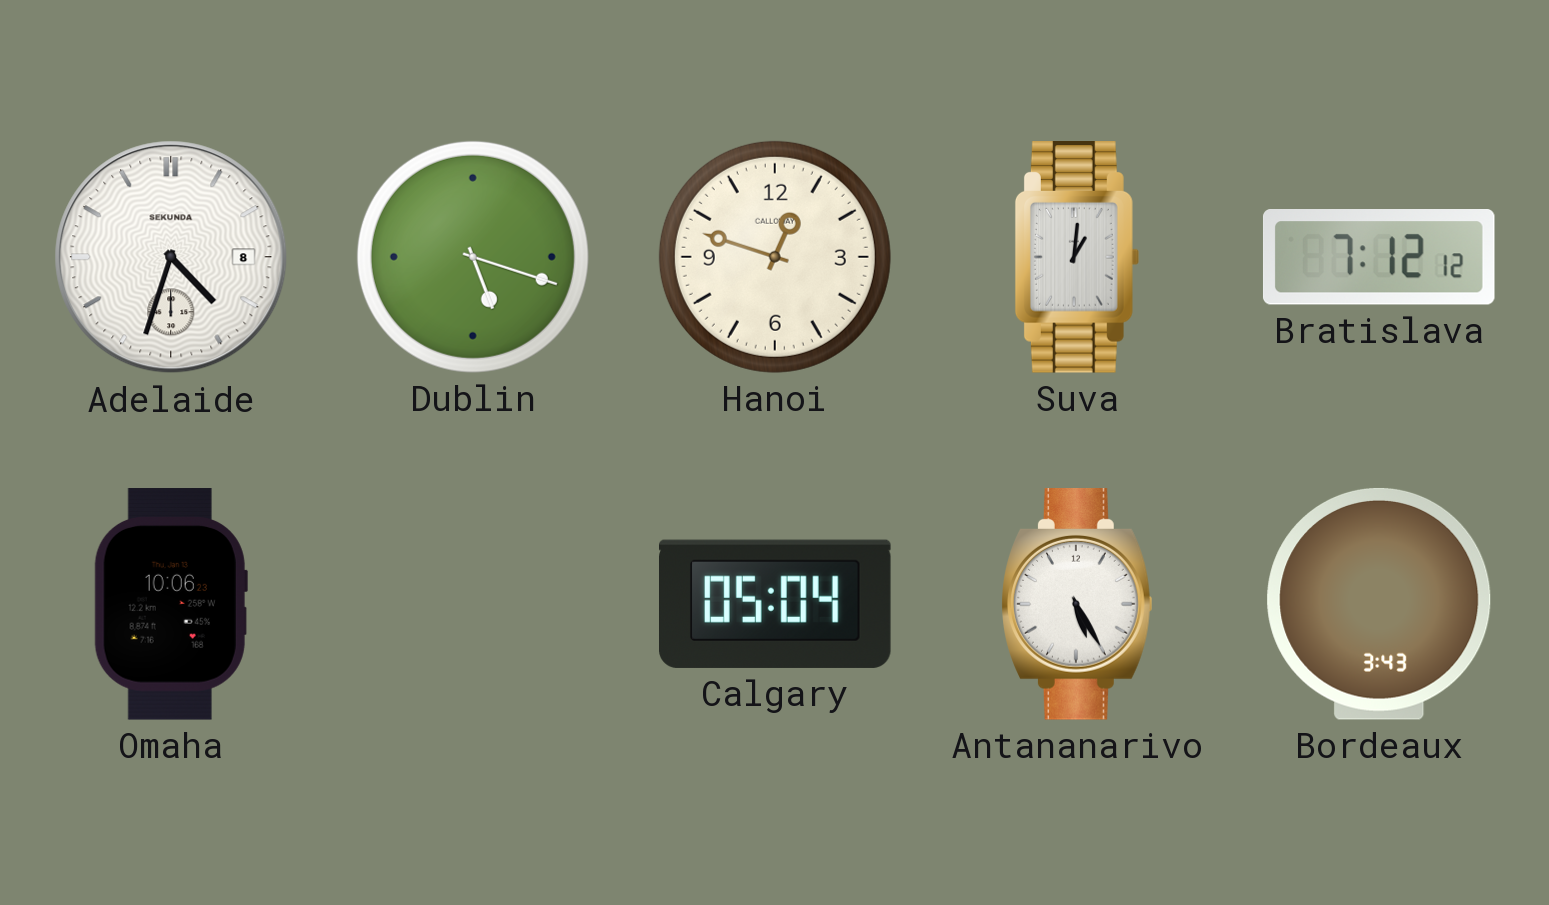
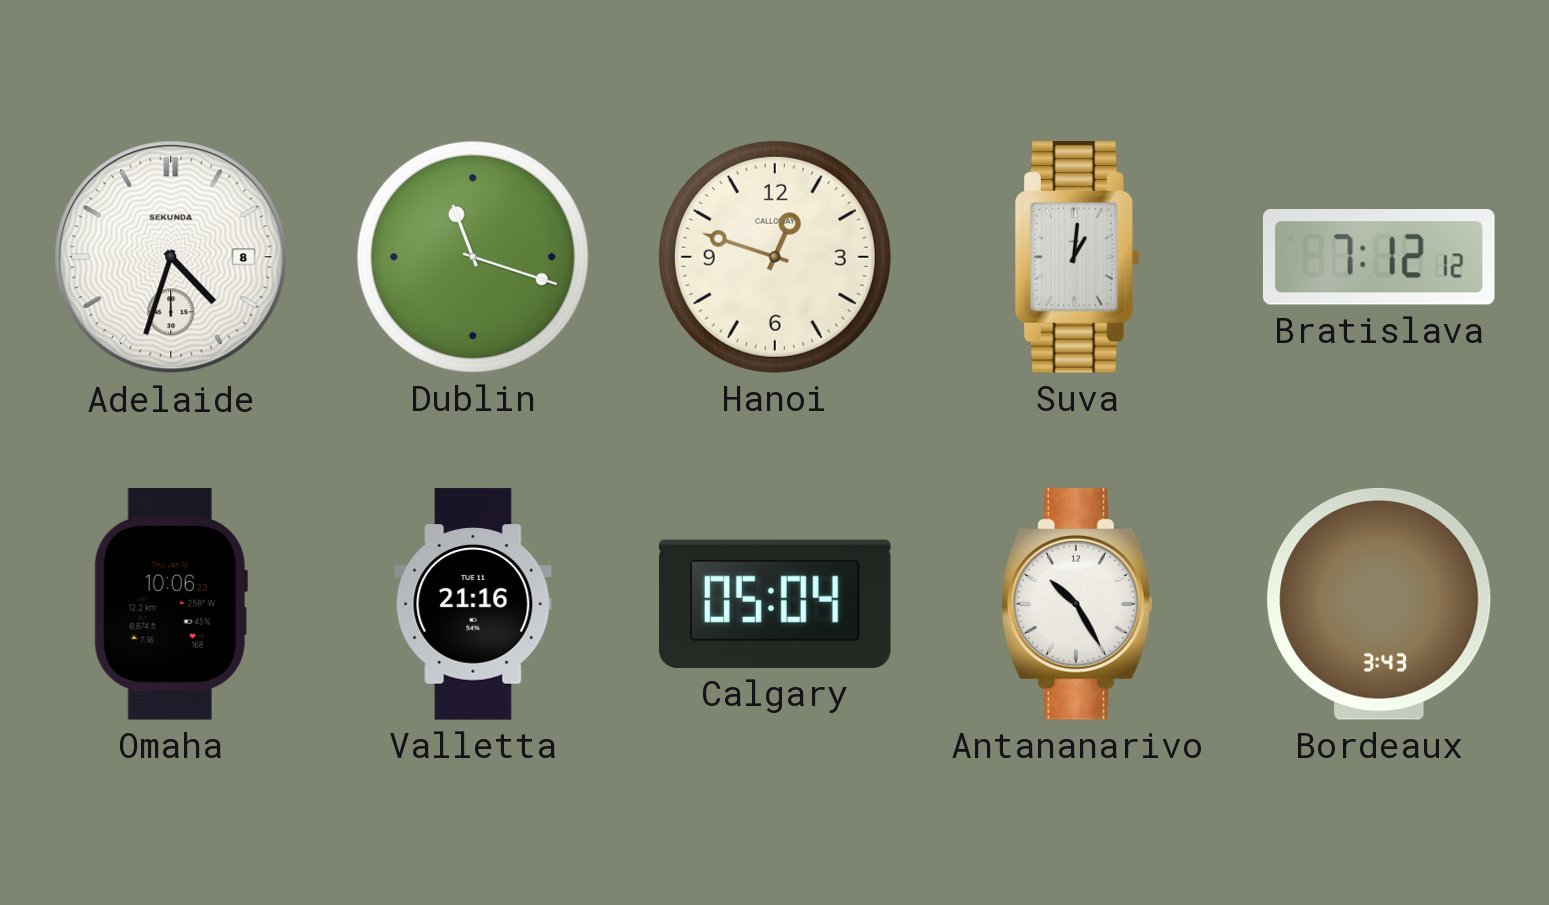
Dublin: 5:18 -> 11:18 (473, 257)
Valletta: none -> 21:16 (473, 604)
Antananarivo: 5:25 -> 10:25 (1077, 605)
